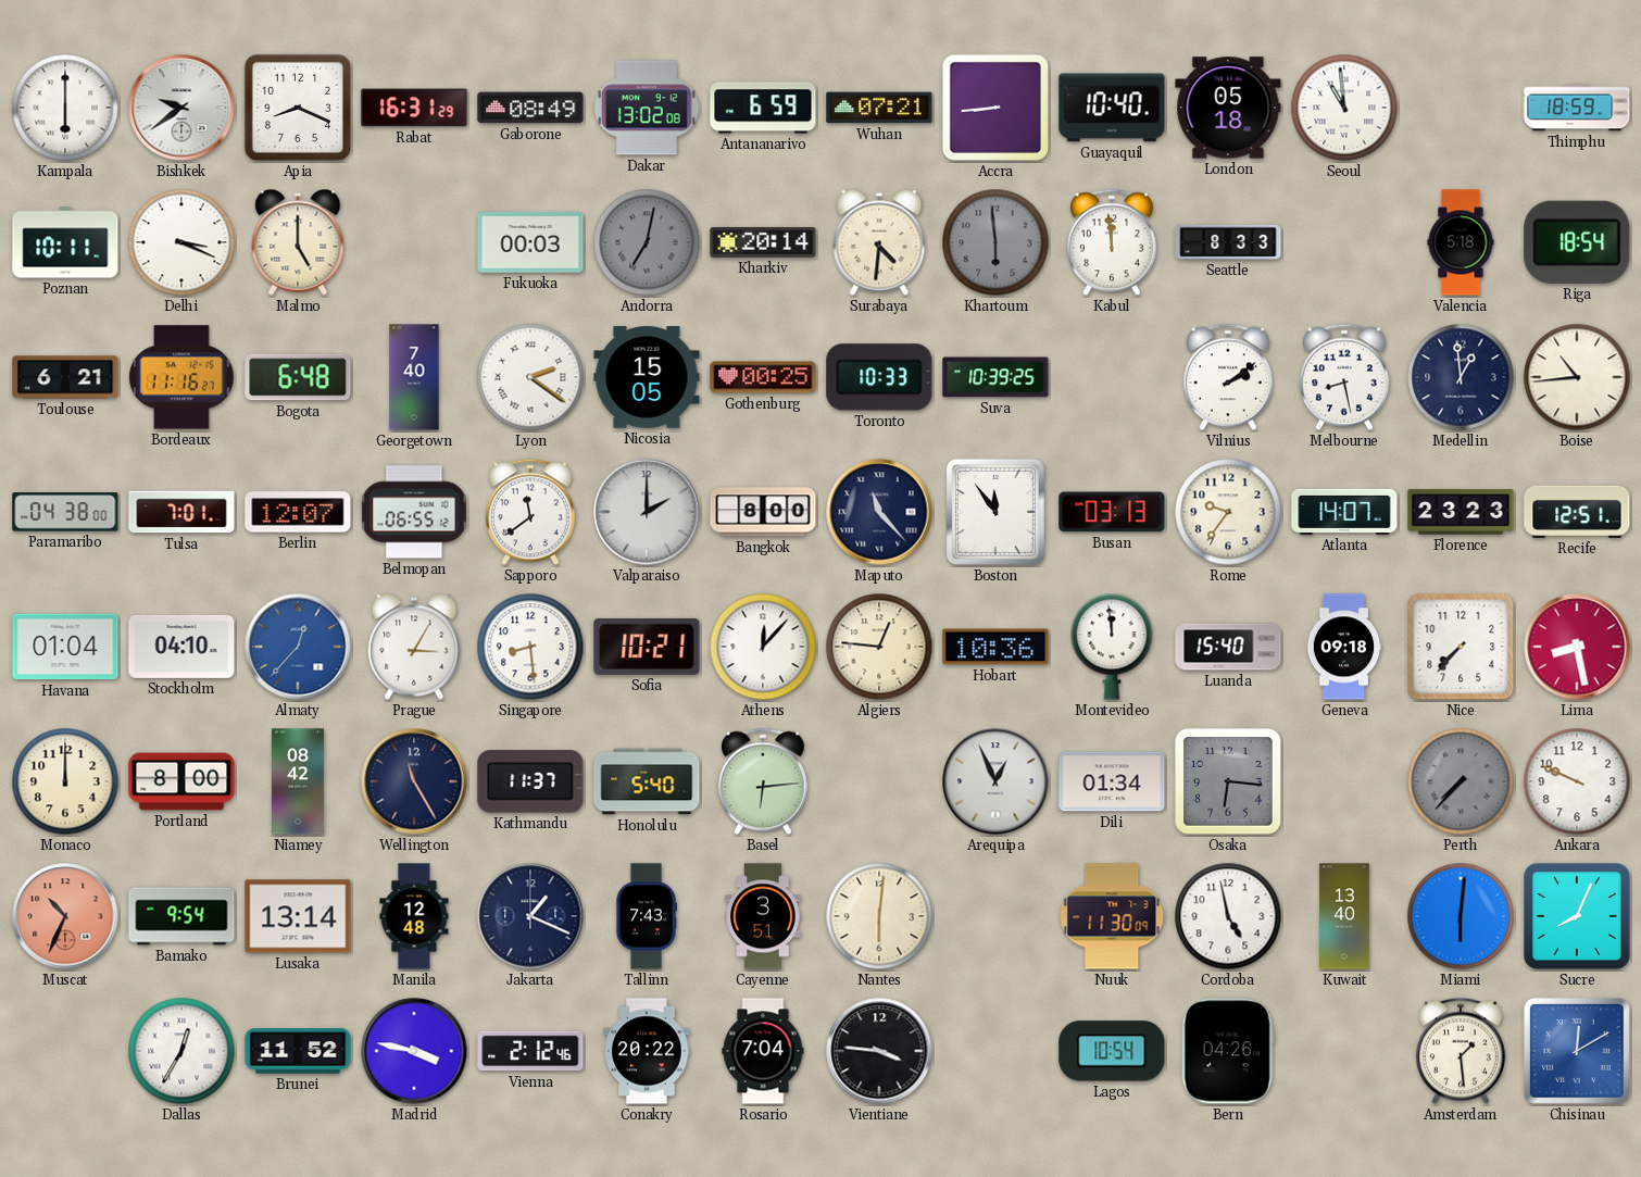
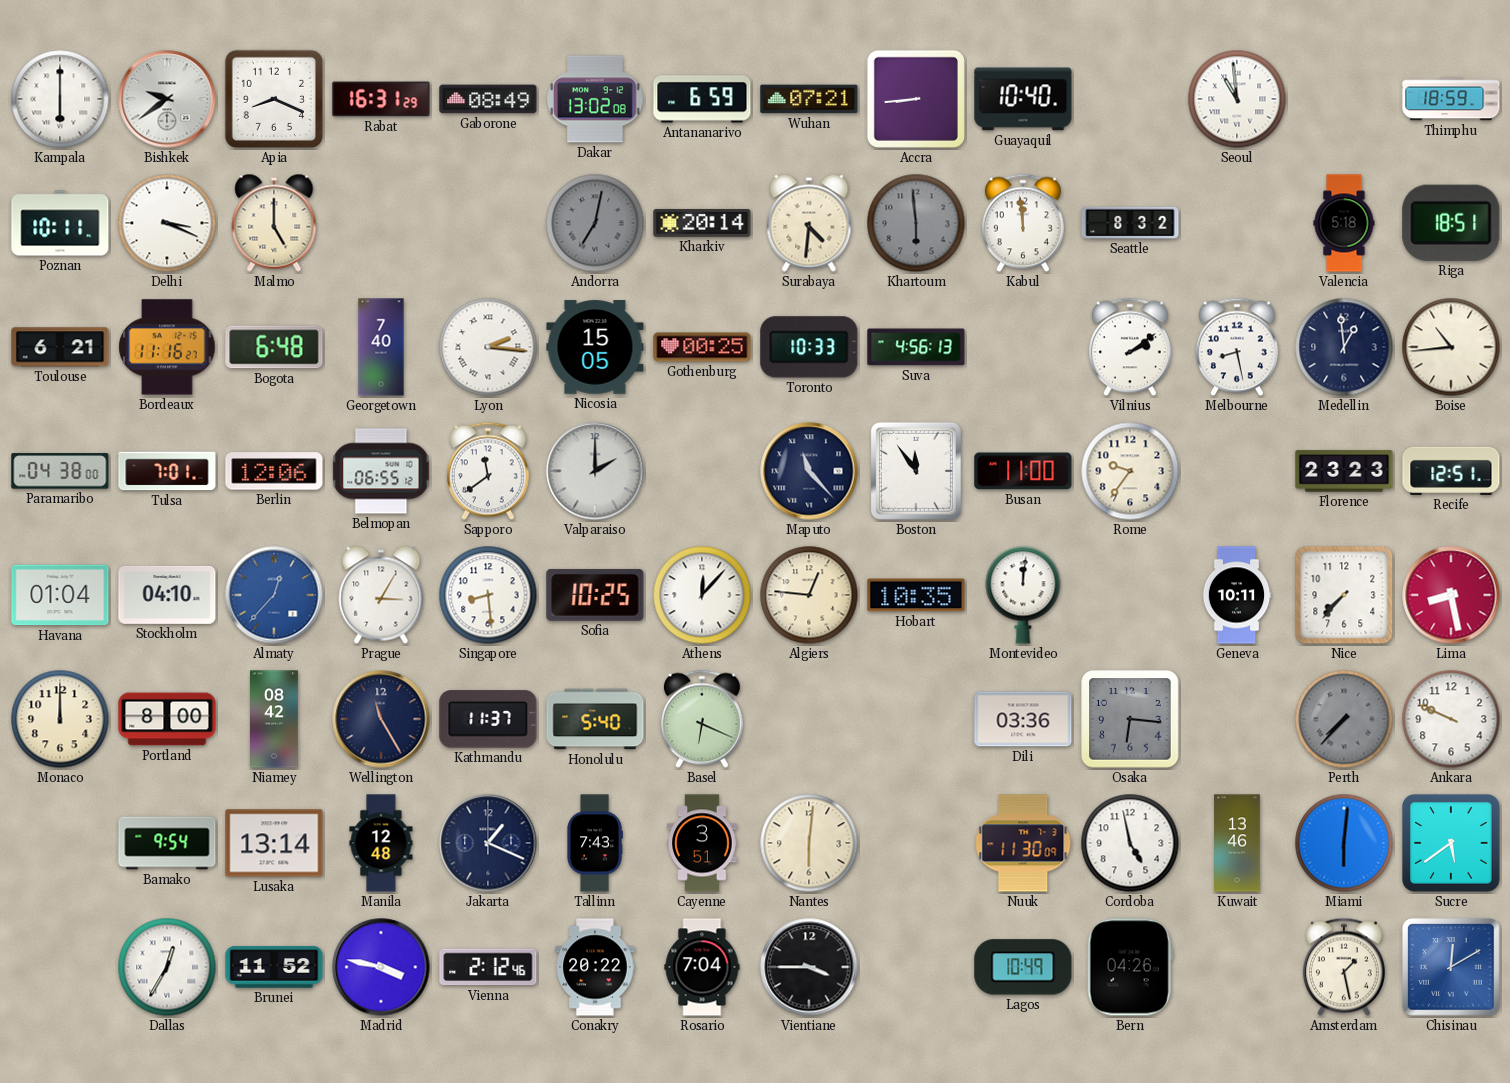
London: 05:18 -> none (1228, 108)
Fukuoka: 00:03 -> none (530, 242)
Seattle: 8:33 -> 8:32 (1130, 223)
Riga: 18:54 -> 18:51 (1451, 223)
Lyon: 2:21 -> 2:16 (488, 347)
Suva: 10:39 -> 4:56 (916, 347)
Berlin: 12:07 -> 12:06 (274, 471)
Bangkok: 8:00 -> none (763, 512)
Busan: 03:13 -> 11:00 (1023, 471)
Atlanta: 14:07 -> none (1344, 512)
Sofia: 10:21 -> 10:25 (595, 595)
Hobart: 10:36 -> 10:35 (916, 595)
Montevideo: 11:59 -> 12:01 (1023, 595)
Luanda: 15:40 -> none (1228, 647)
Geneva: 09:18 -> 10:11 (1237, 595)
Basel: 6:14 -> 6:19 (702, 719)
Arequipa: 12:56 -> none (995, 781)
Dili: 01:34 -> 03:36 (1023, 719)
Muscat: 10:34 -> none (65, 916)
Kuwait: 13:40 -> 13:46 (1237, 843)
Sucre: 8:04 -> 5:39 (1451, 843)
Vientiane: 3:46 -> 3:45 (809, 967)
Lagos: 10:54 -> 10:49 (1023, 967)
Amsterdam: 1:29 -> 1:28 (1344, 967)
